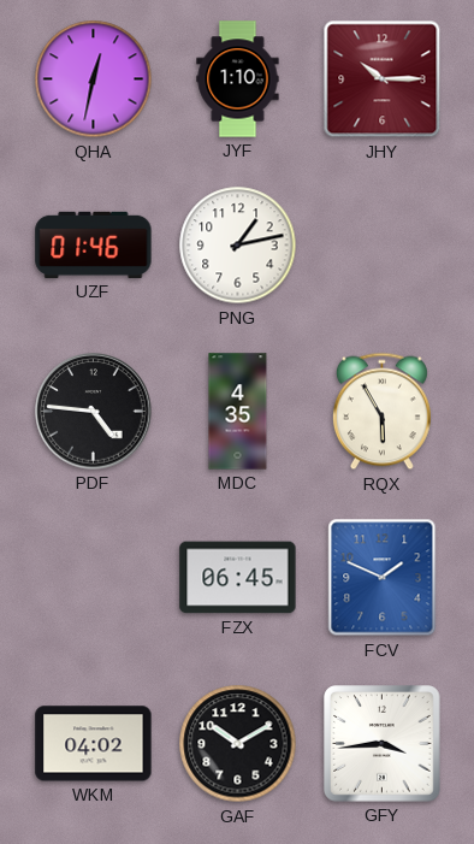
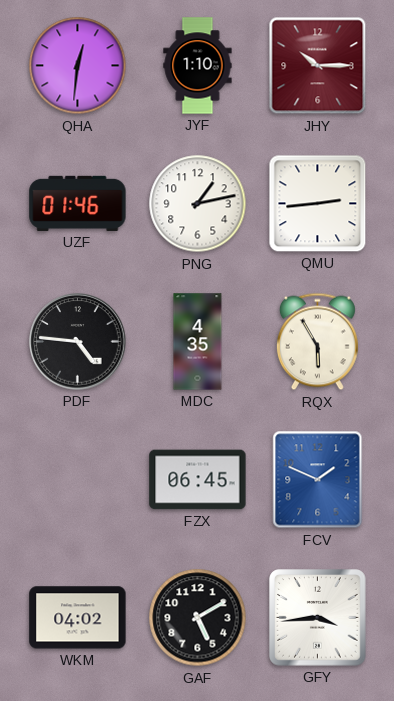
QHA: 12:32 -> 12:31 (78, 66)
QMU: none -> 2:44 (318, 204)
GAF: 10:10 -> 5:10 (198, 618)
